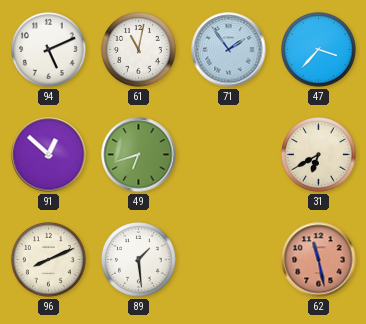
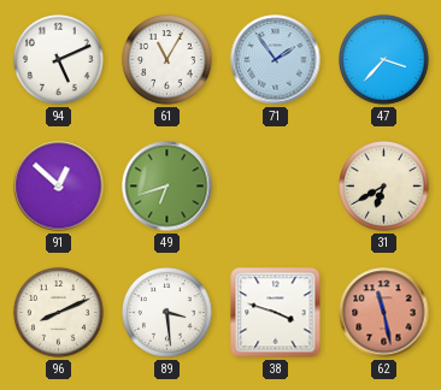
61: 11:02 -> 11:05 (167, 60)
89: 1:29 -> 3:29 (167, 313)
38: none -> 3:48 (276, 313)
